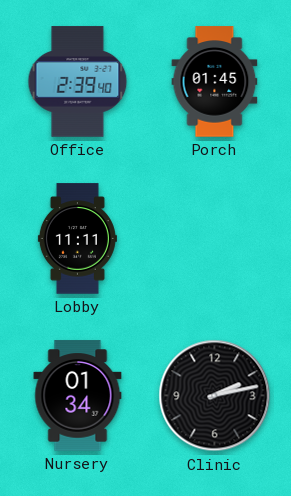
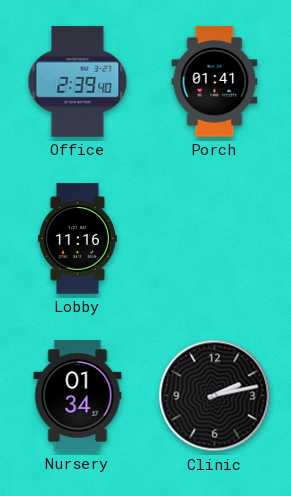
Porch: 01:45 -> 01:41 (215, 82)
Lobby: 11:11 -> 11:16 (77, 239)
